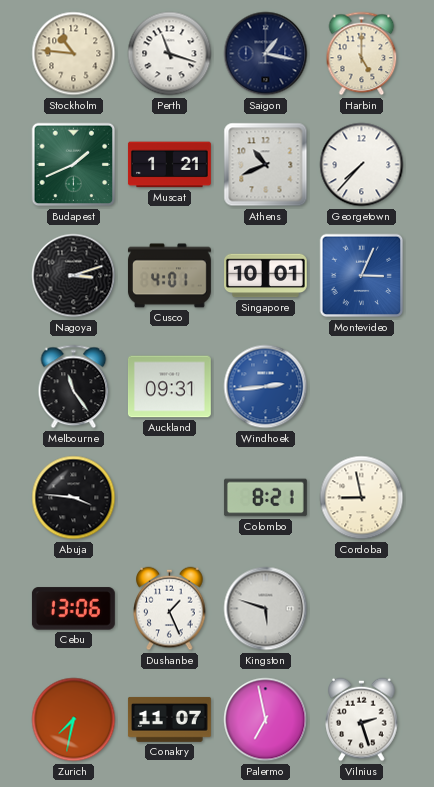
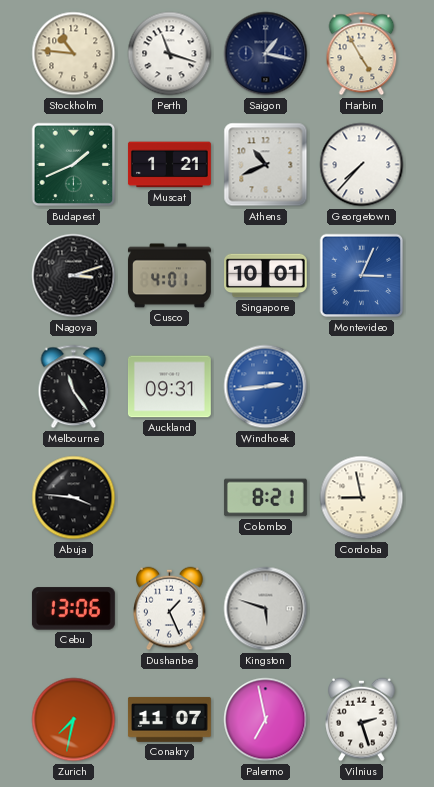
Harbin: 5:00 -> 4:55 (362, 54)
